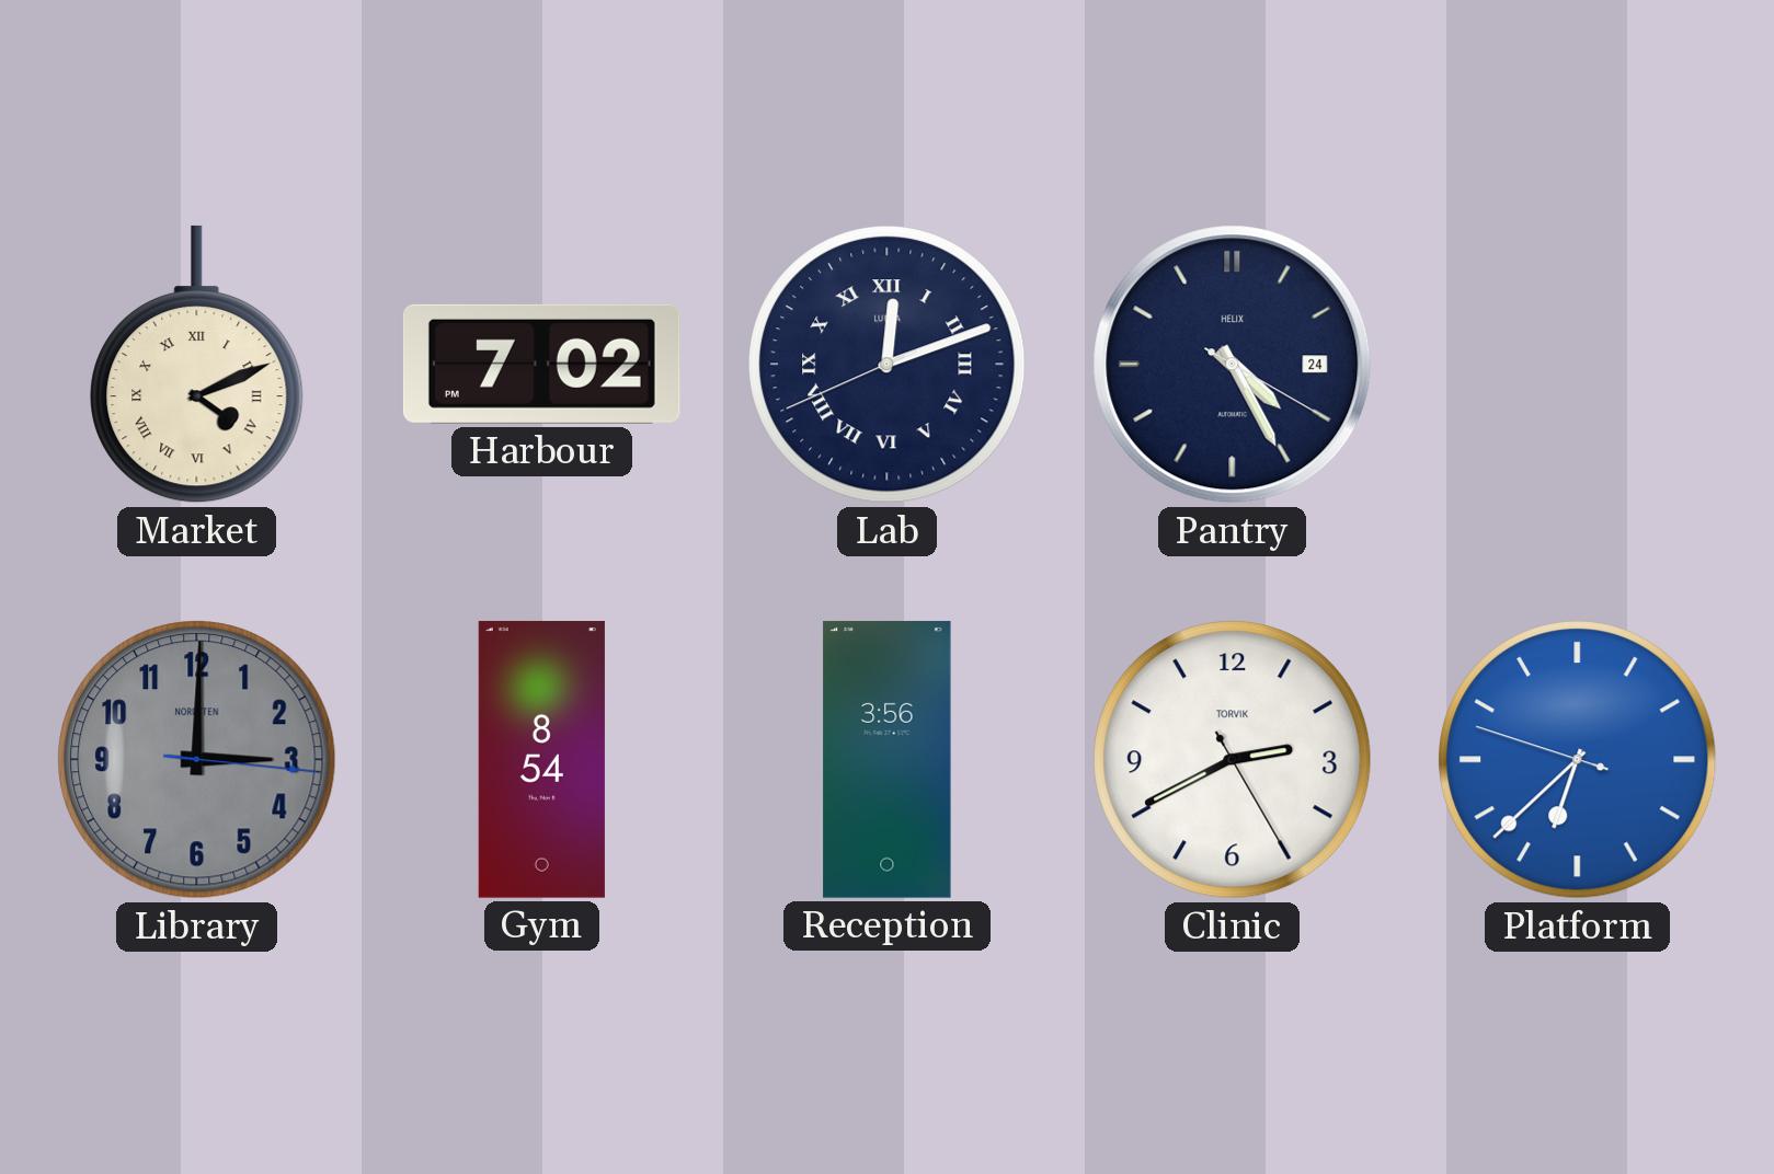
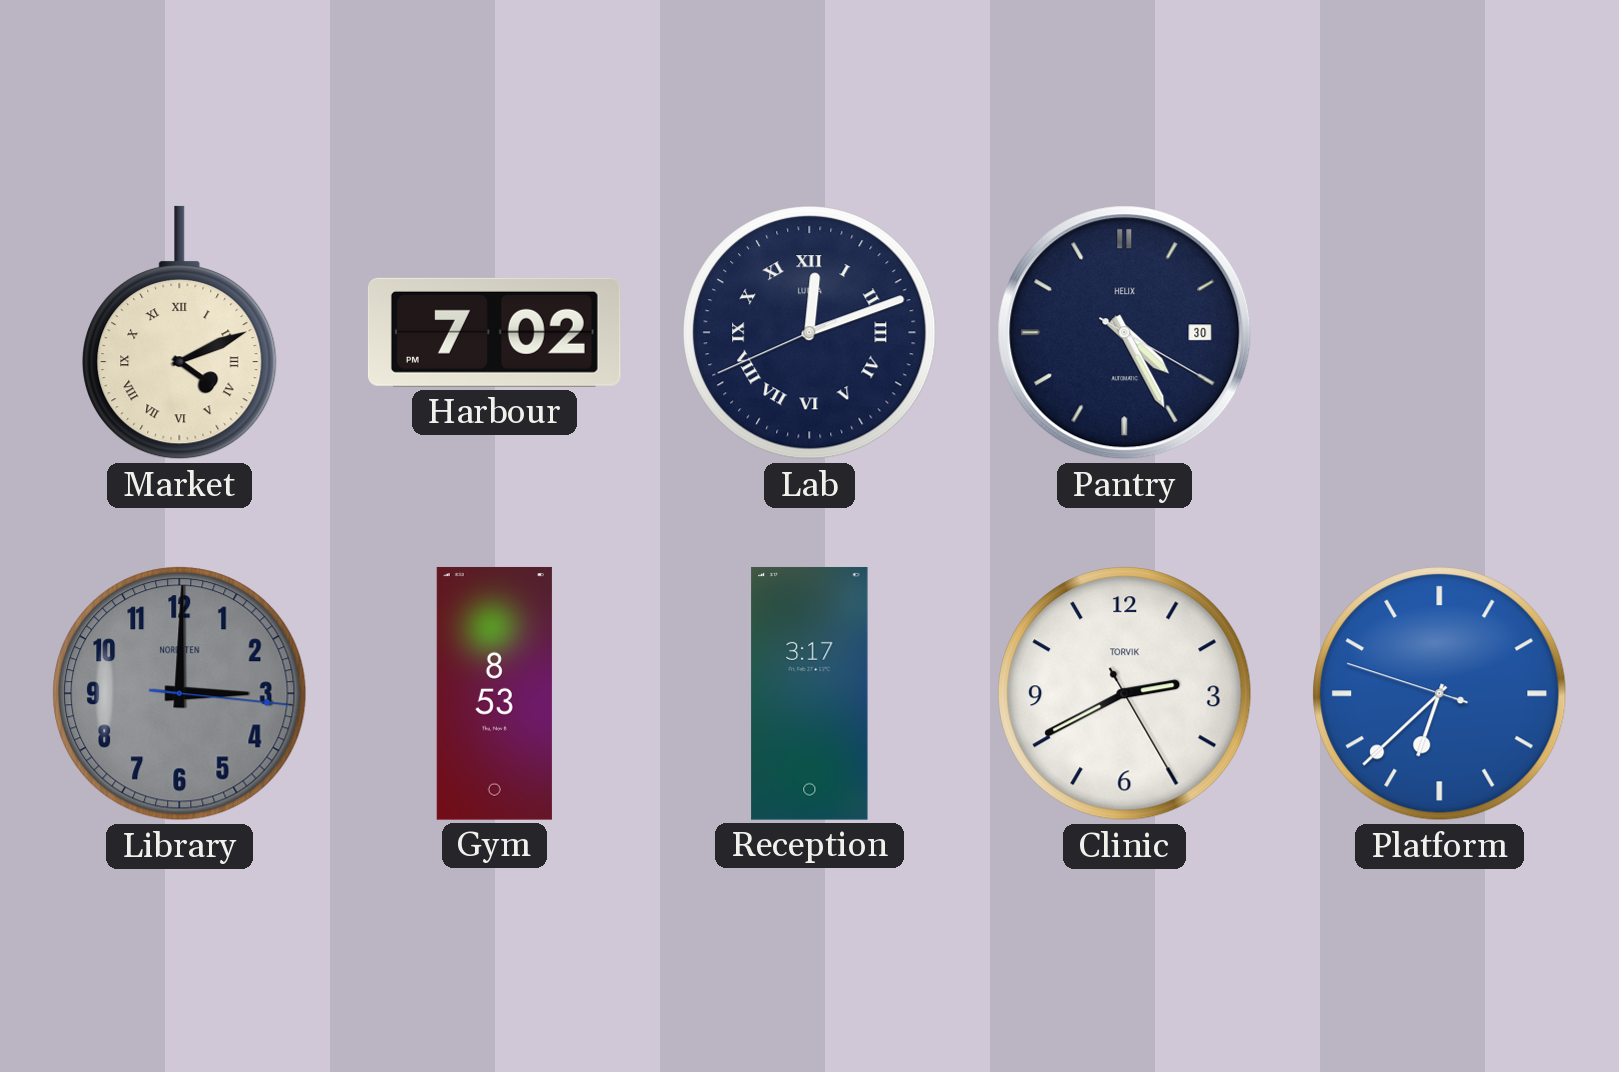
Pantry date: 24 -> 30 (1125, 333)
Gym: 8:54 -> 8:53 (494, 693)
Reception: 3:56 -> 3:17 (810, 693)
